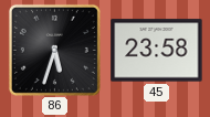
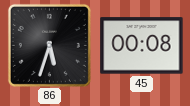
45: 23:58 -> 00:08 (142, 46)
